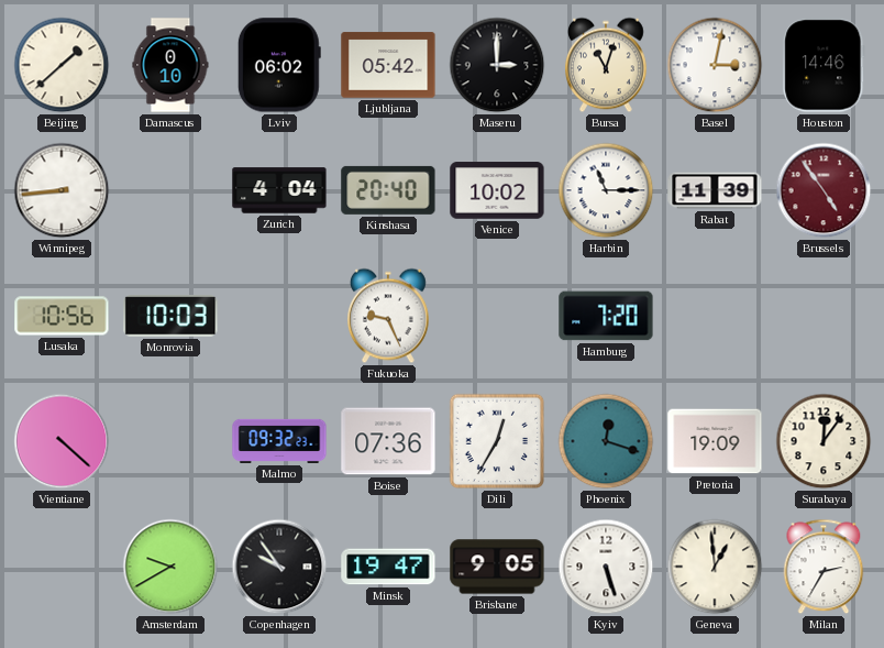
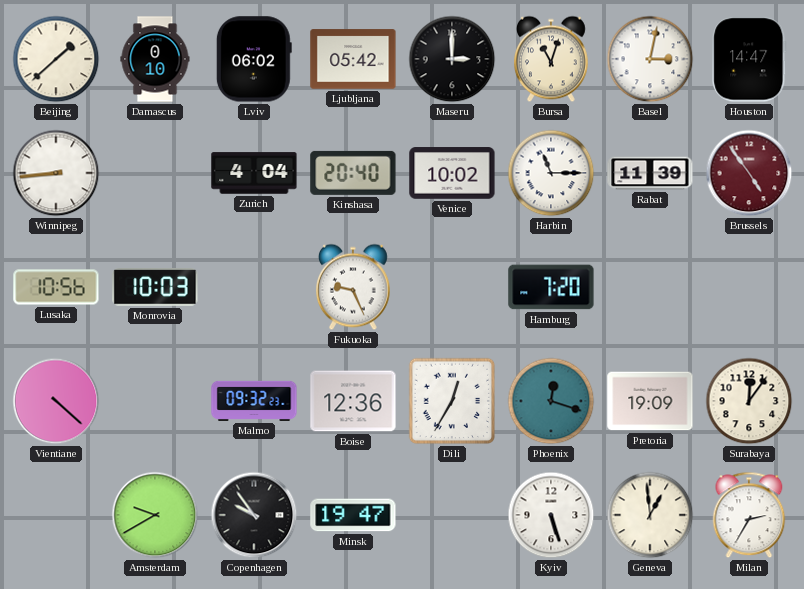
Houston: 14:46 -> 14:47 (749, 59)
Boise: 07:36 -> 12:36 (353, 401)
Brisbane: 9:05 -> none (497, 567)
